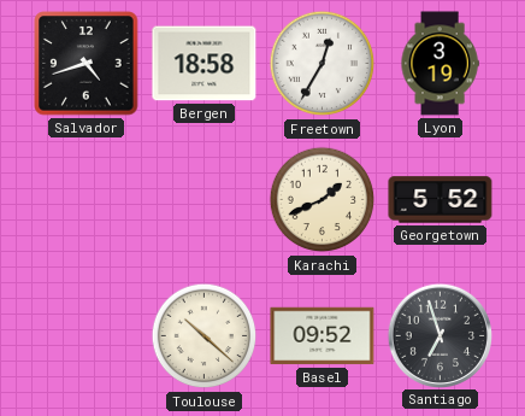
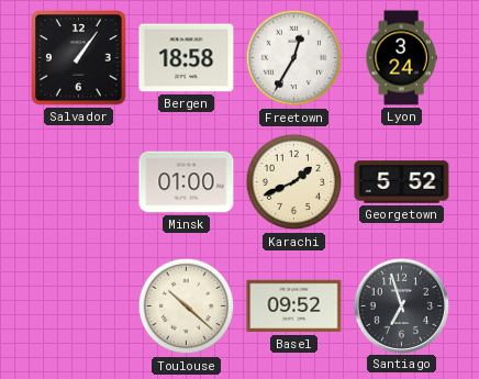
Salvador: 4:42 -> 1:06 (79, 58)
Lyon: 3:19 -> 3:24 (401, 58)
Minsk: none -> 01:00 (187, 182)
